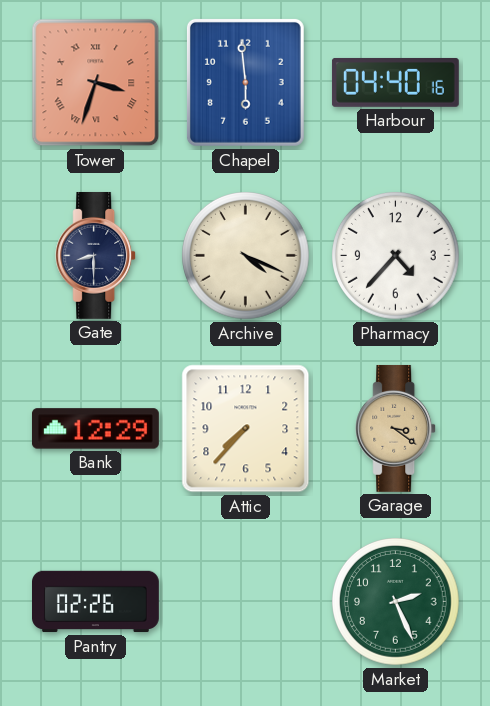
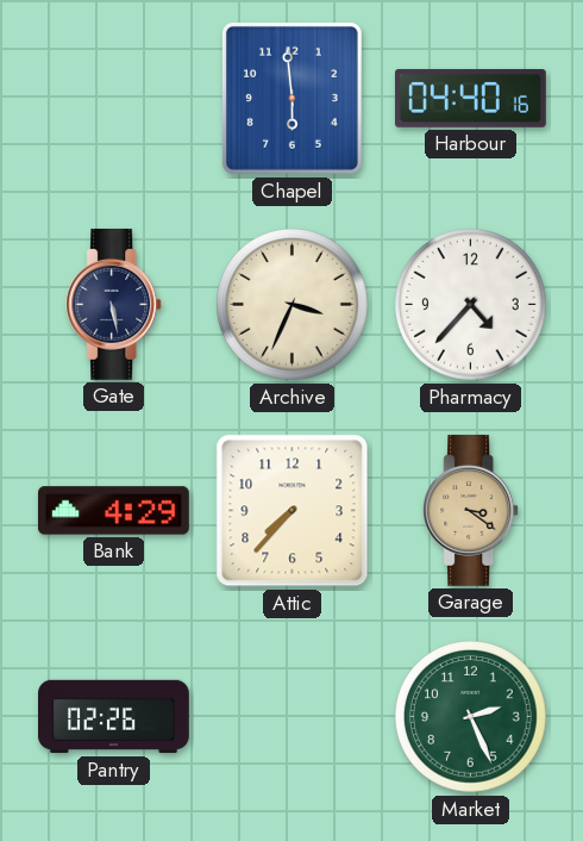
Tower: 3:33 -> none (96, 83)
Gate: 8:30 -> 5:28 (114, 304)
Archive: 4:19 -> 3:34 (293, 305)
Bank: 12:29 -> 4:29 (113, 511)
